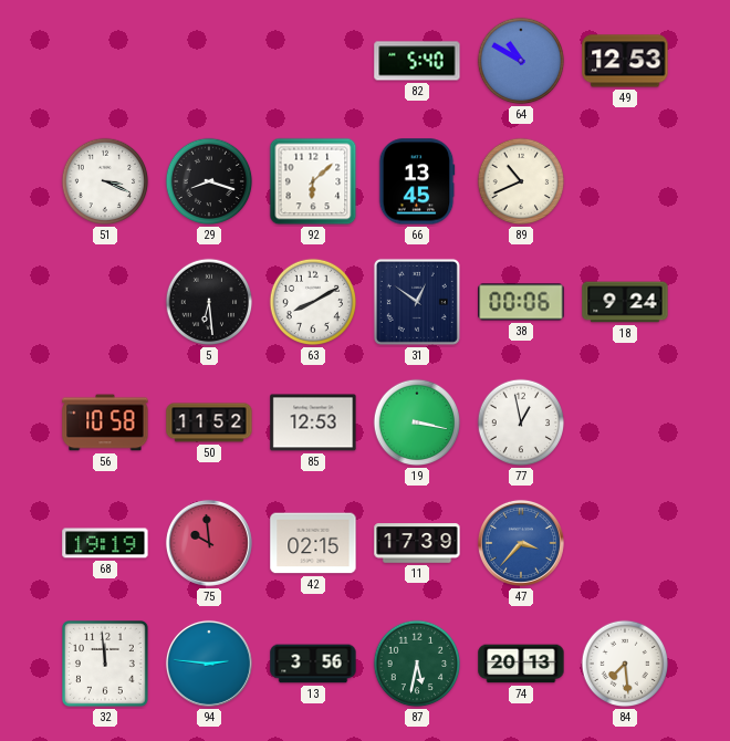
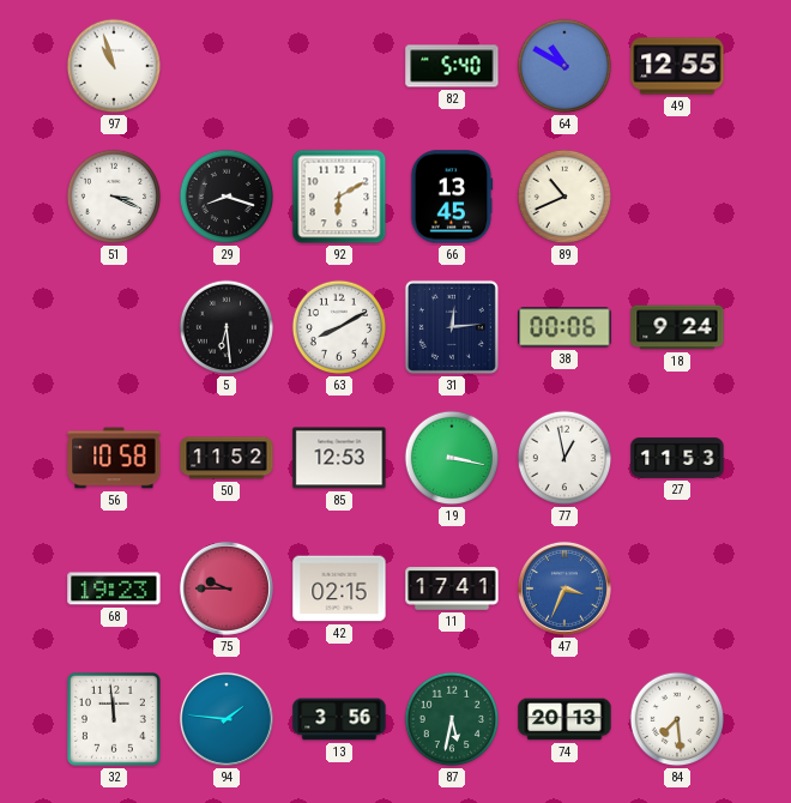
97: none -> 10:57 (114, 66)
49: 12:53 -> 12:55 (677, 66)
92: 6:08 -> 6:10 (339, 197)
31: 12:51 -> 12:14 (452, 327)
27: none -> 11:53 (677, 458)
68: 19:19 -> 19:23 (114, 588)
75: 9:59 -> 9:45 (227, 588)
11: 17:39 -> 17:41 (452, 588)
47: 3:37 -> 3:34 (564, 588)
94: 2:46 -> 1:46 (227, 719)
